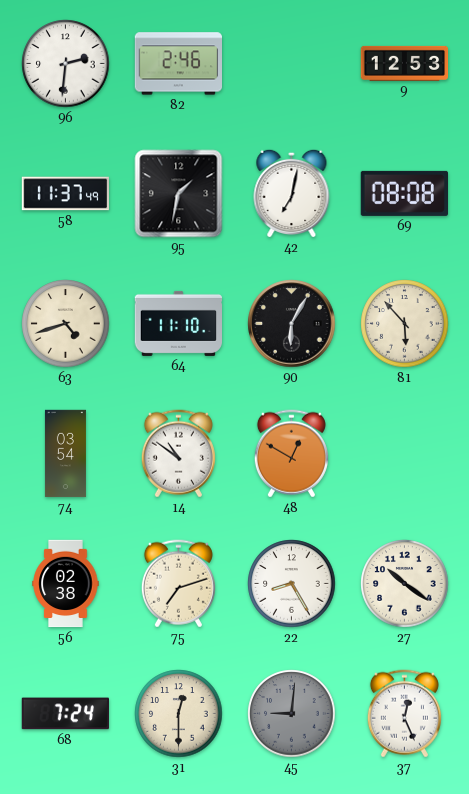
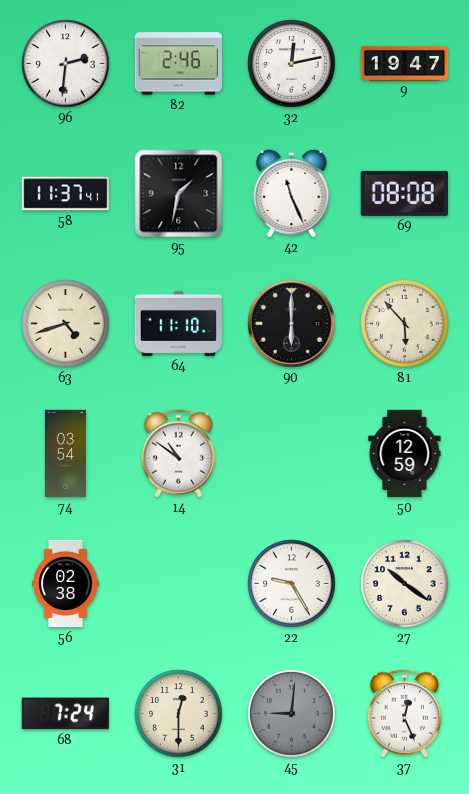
32: none -> 12:13 (292, 64)
9: 12:53 -> 19:47 (405, 63)
58: 11:37:49 -> 11:37:41 (66, 194)
42: 7:02 -> 11:26 (292, 193)
90: 6:05 -> 6:00 (292, 324)
48: 12:50 -> none (291, 454)
50: none -> 12:59 (405, 454)
75: 7:12 -> none (178, 584)
22: 8:25 -> 9:25 (292, 584)
